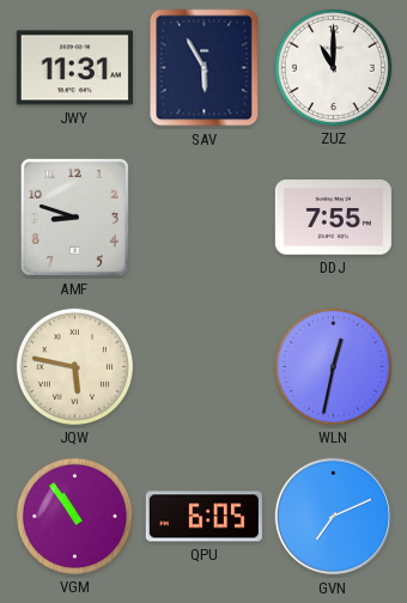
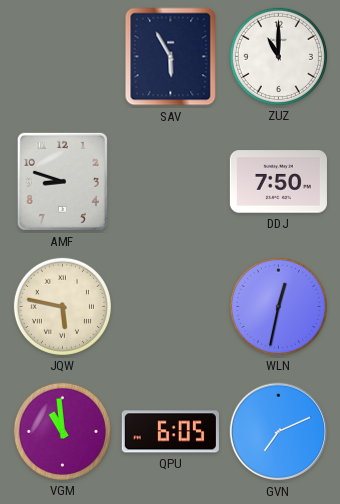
JWY: 11:31 -> none (74, 68)
DDJ: 7:55 -> 7:50 (278, 182)
VGM: 10:54 -> 10:59 (62, 431)
